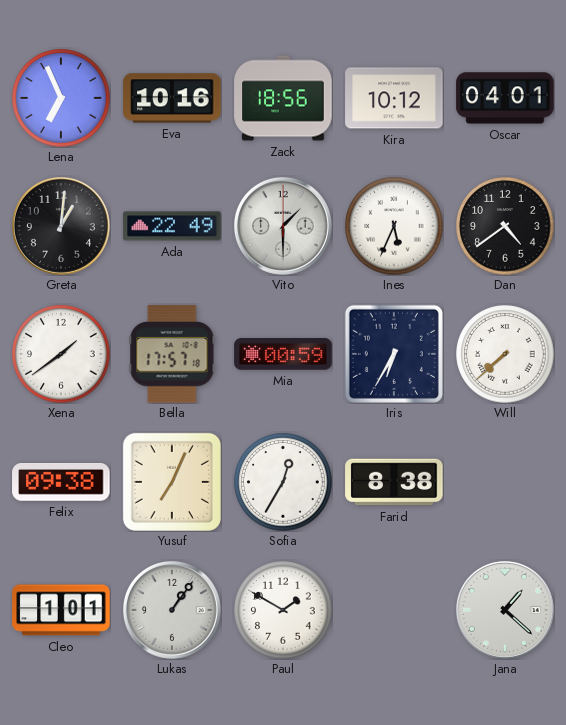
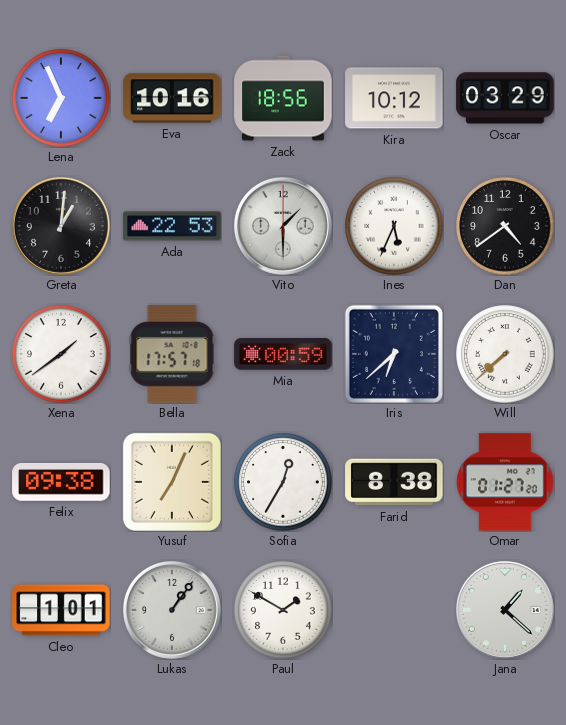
Oscar: 04:01 -> 03:29 (505, 98)
Ada: 22:49 -> 22:53 (172, 226)
Iris: 6:35 -> 6:38 (394, 354)
Omar: none -> 01:27 (505, 482)
